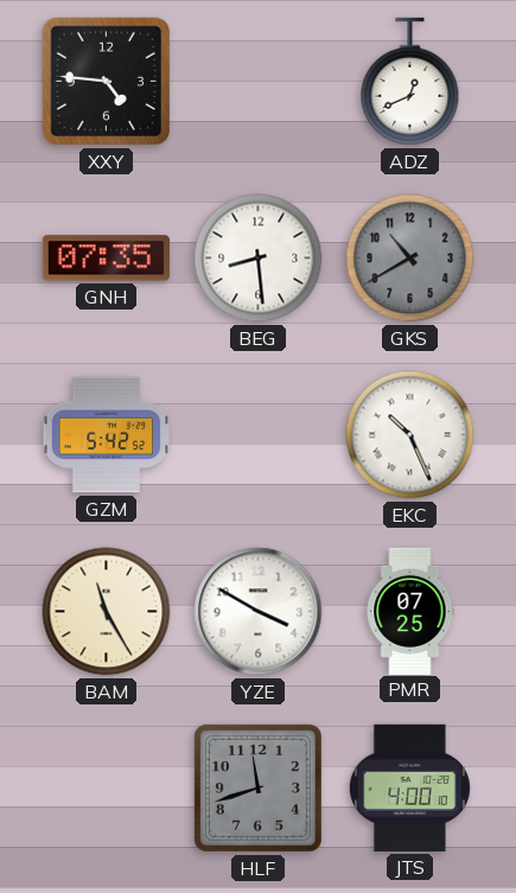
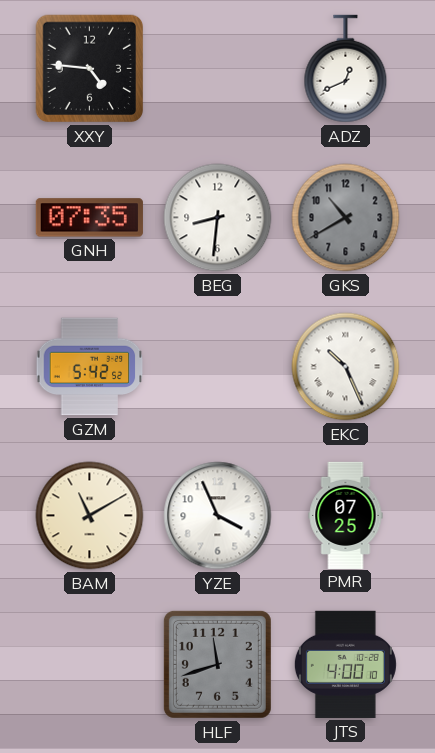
BEG: 8:29 -> 8:31 (218, 218)
BAM: 11:25 -> 11:10 (90, 516)
YZE: 3:50 -> 3:56 (218, 516)
